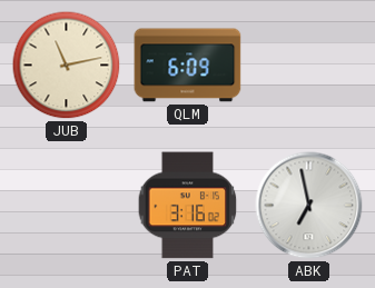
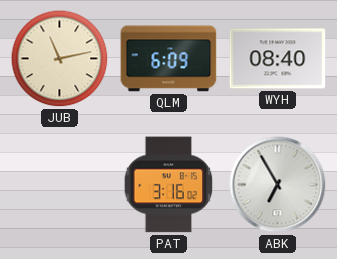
WYH: none -> 08:40 (278, 59)
ABK: 6:58 -> 6:55 (278, 185)
